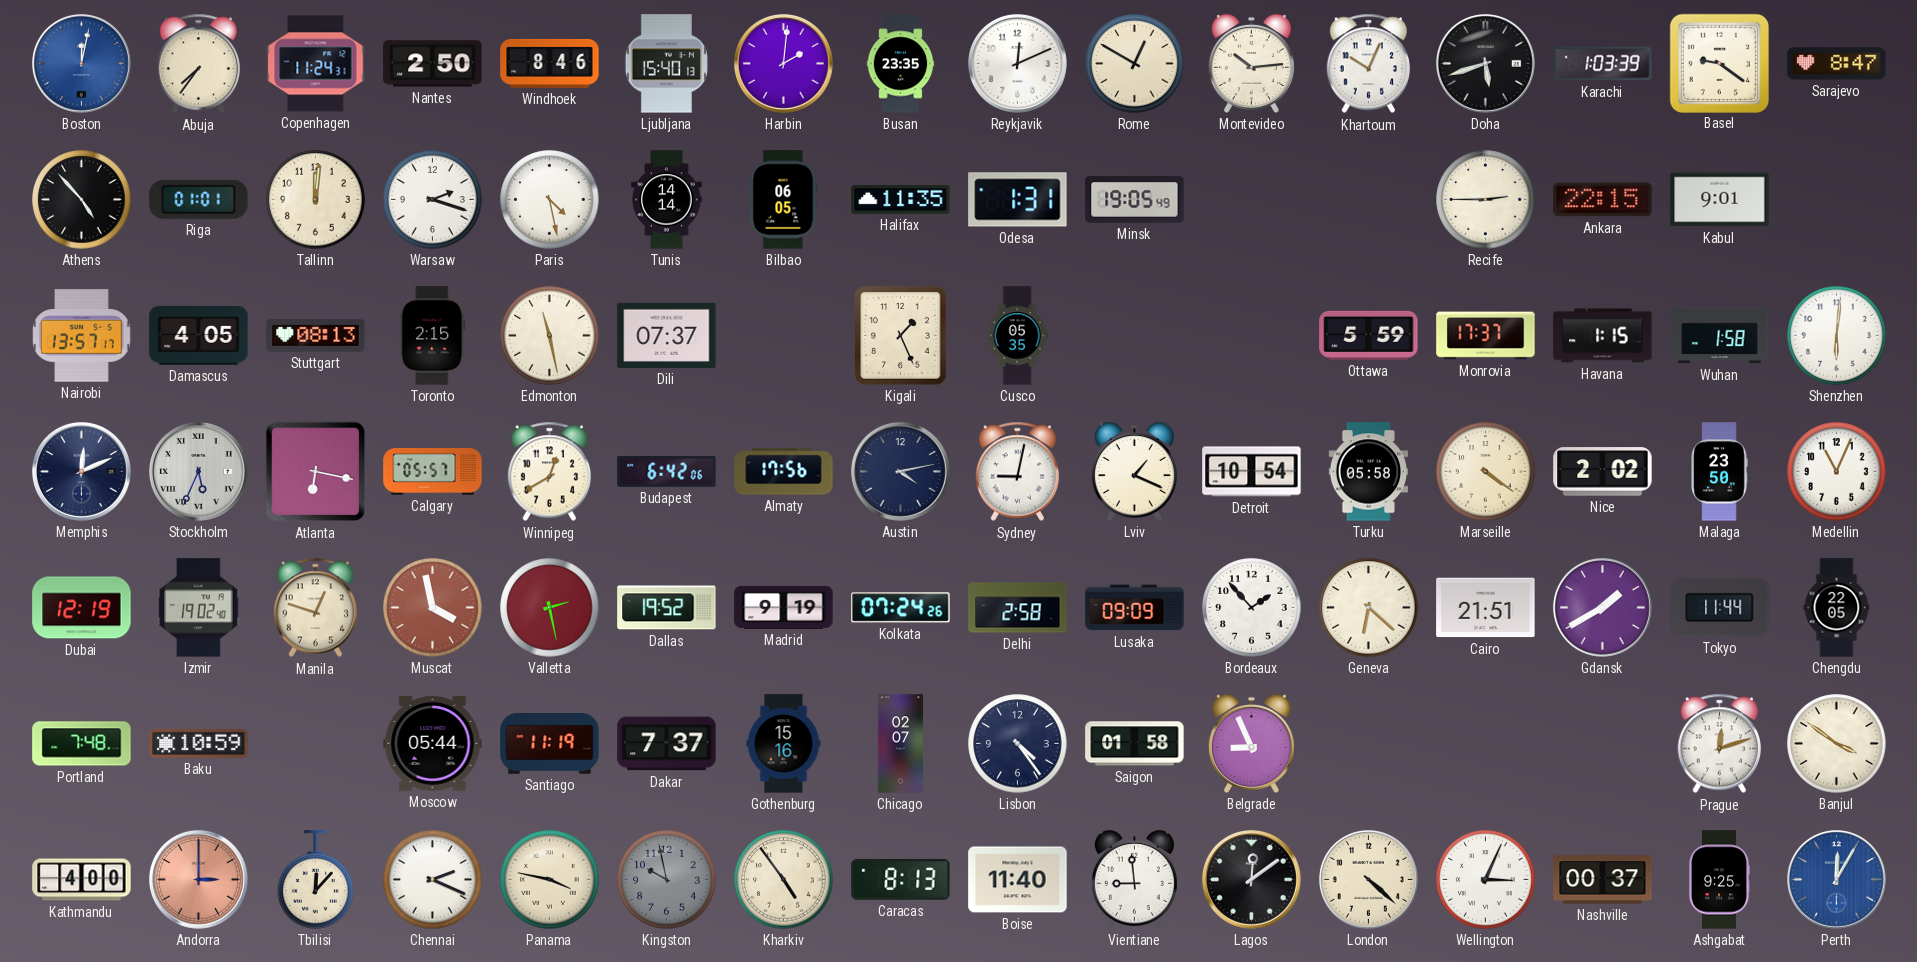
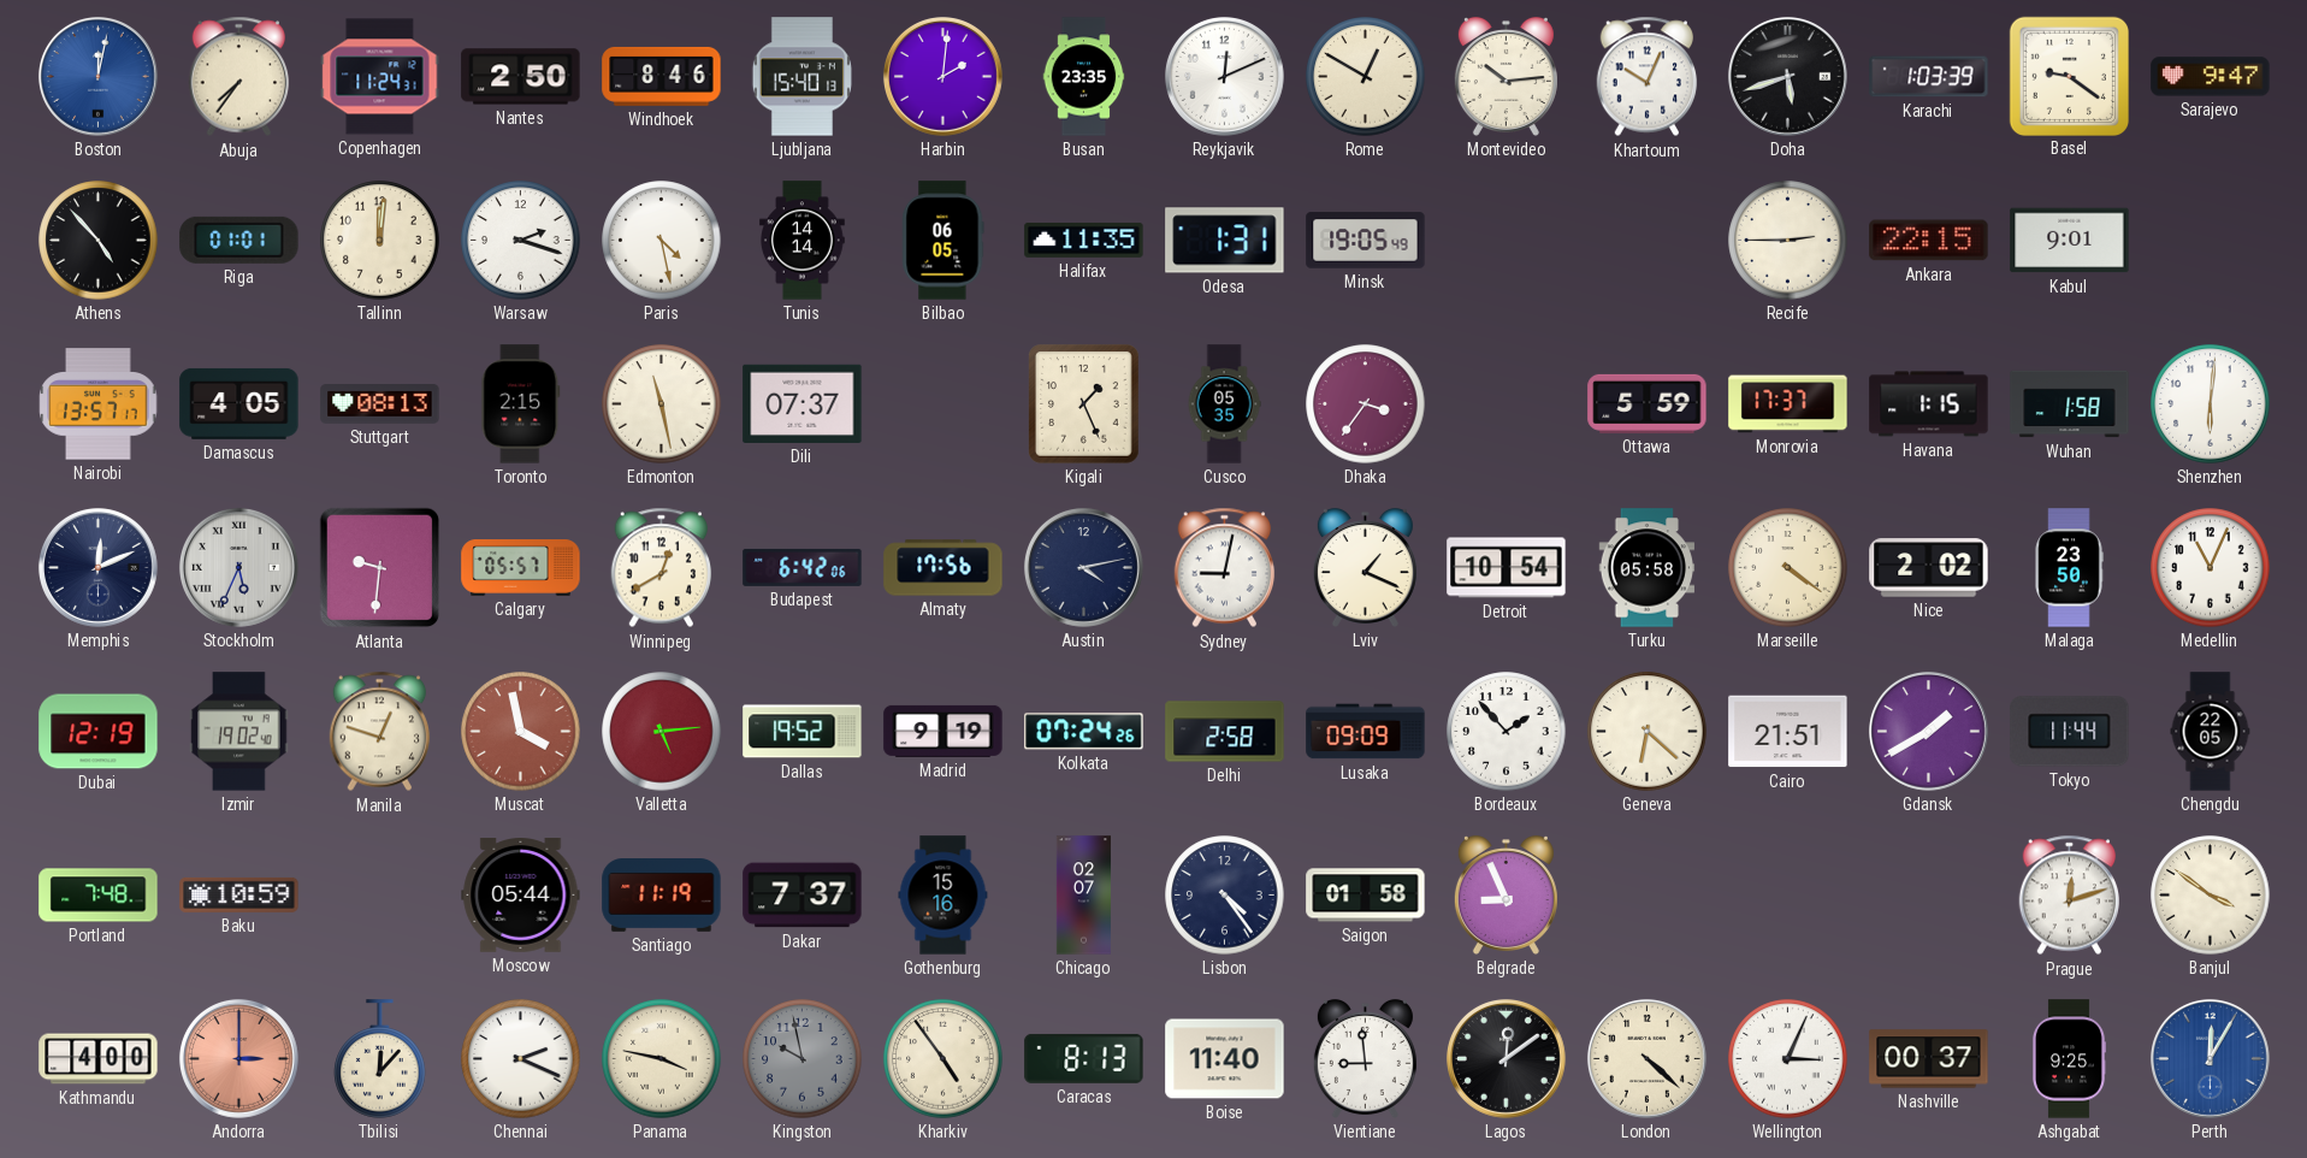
Sarajevo: 8:47 -> 9:47 (2211, 77)
Dhaka: none -> 3:36 (1366, 404)
Atlanta: 6:17 -> 9:31 (380, 568)
Valletta: 2:28 -> 5:14 (662, 732)
